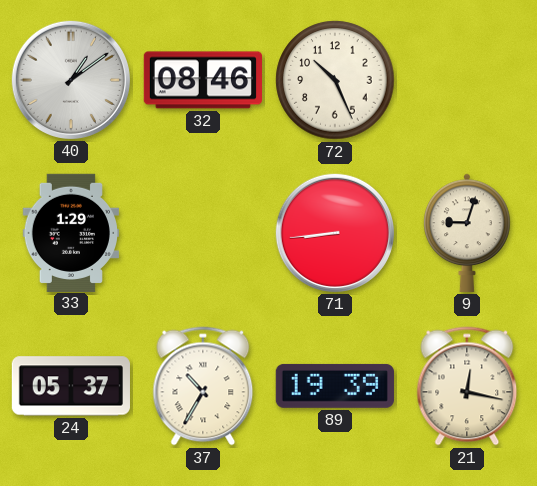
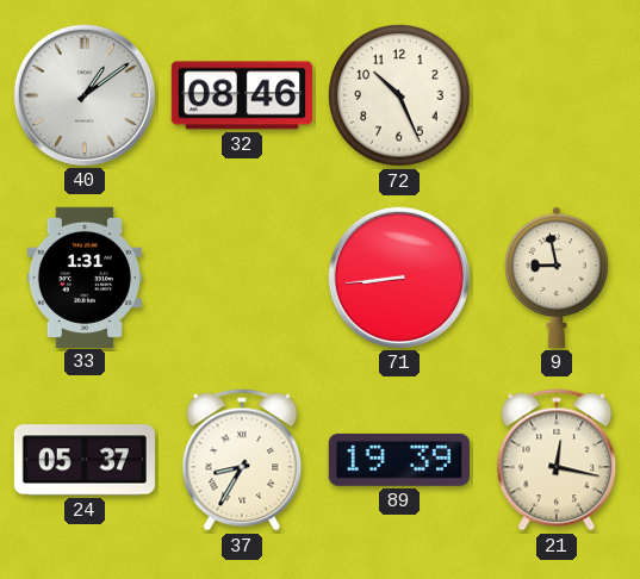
33: 1:29 -> 1:31 (83, 276)
9: 9:03 -> 8:58 (557, 278)
37: 10:35 -> 8:35 (242, 460)
